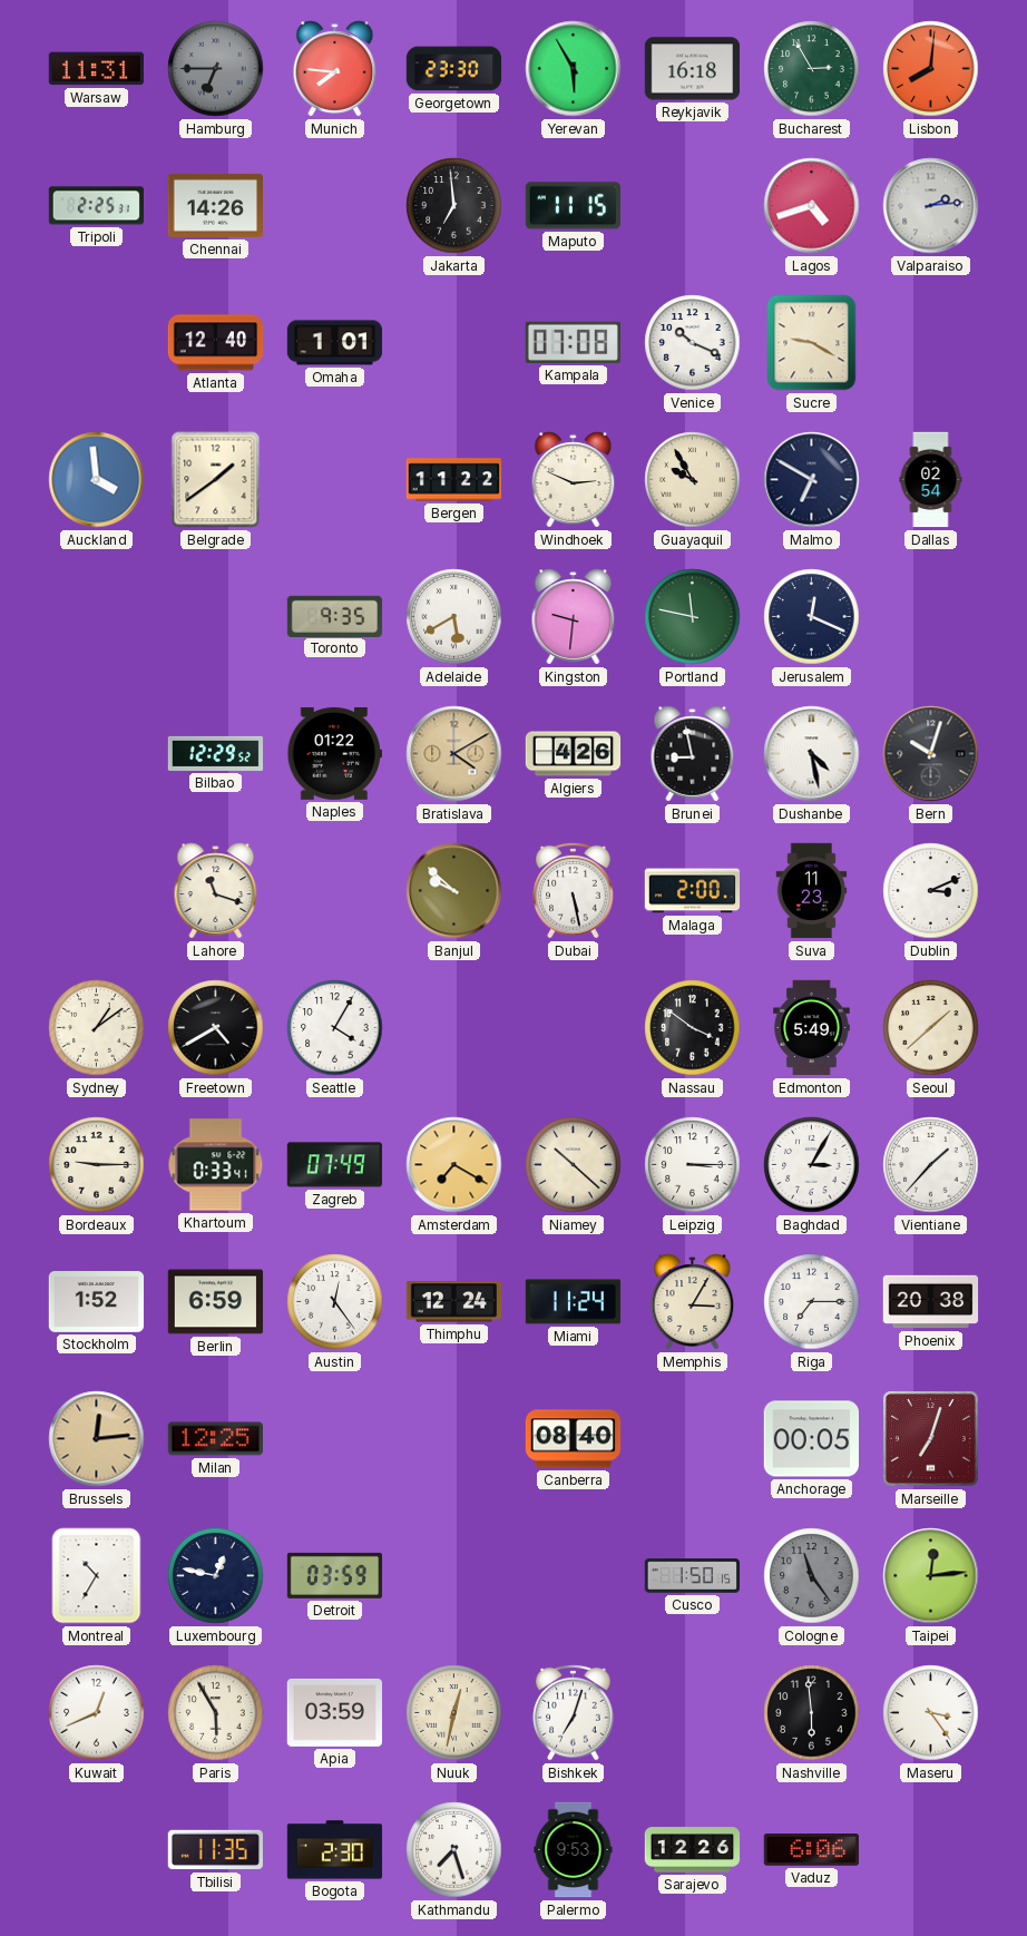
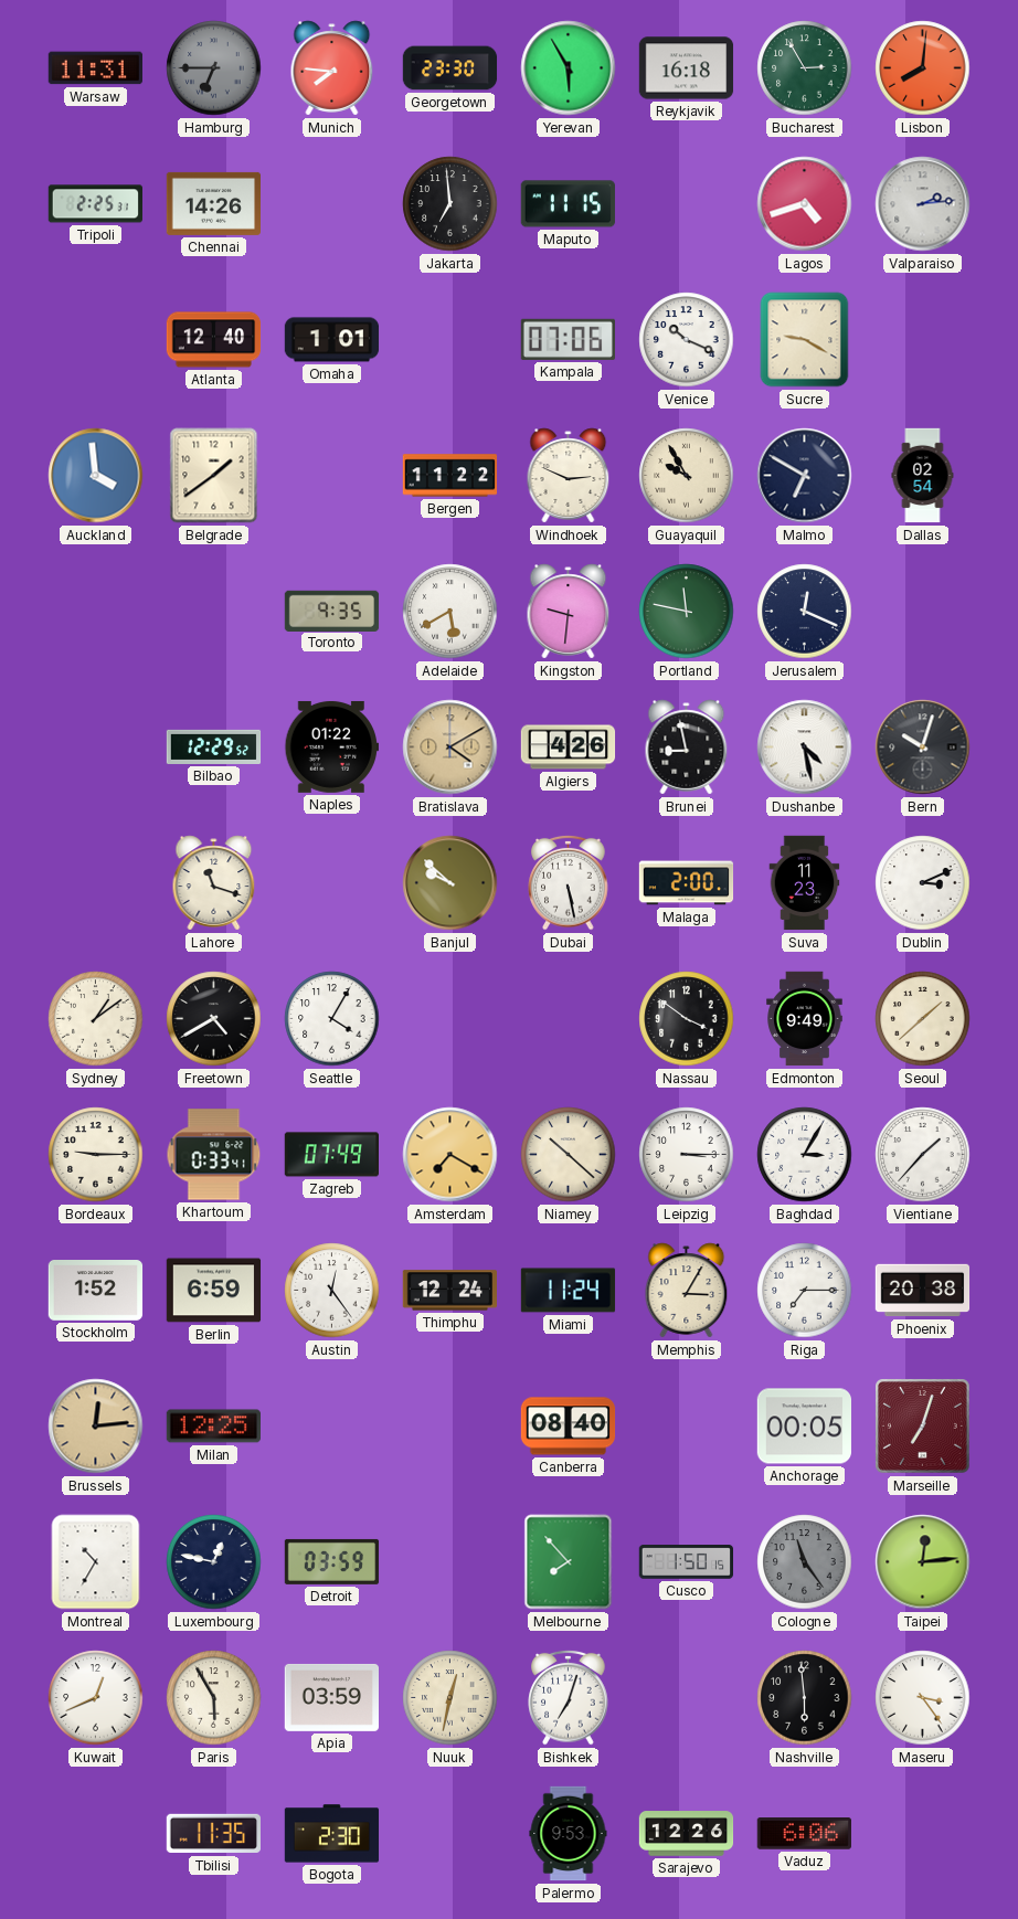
Kampala: 07:08 -> 07:06 (568, 339)
Edmonton: 5:49 -> 9:49 (805, 1019)
Melbourne: none -> 7:53 (569, 1562)
Kathmandu: 7:27 -> none (454, 1850)
